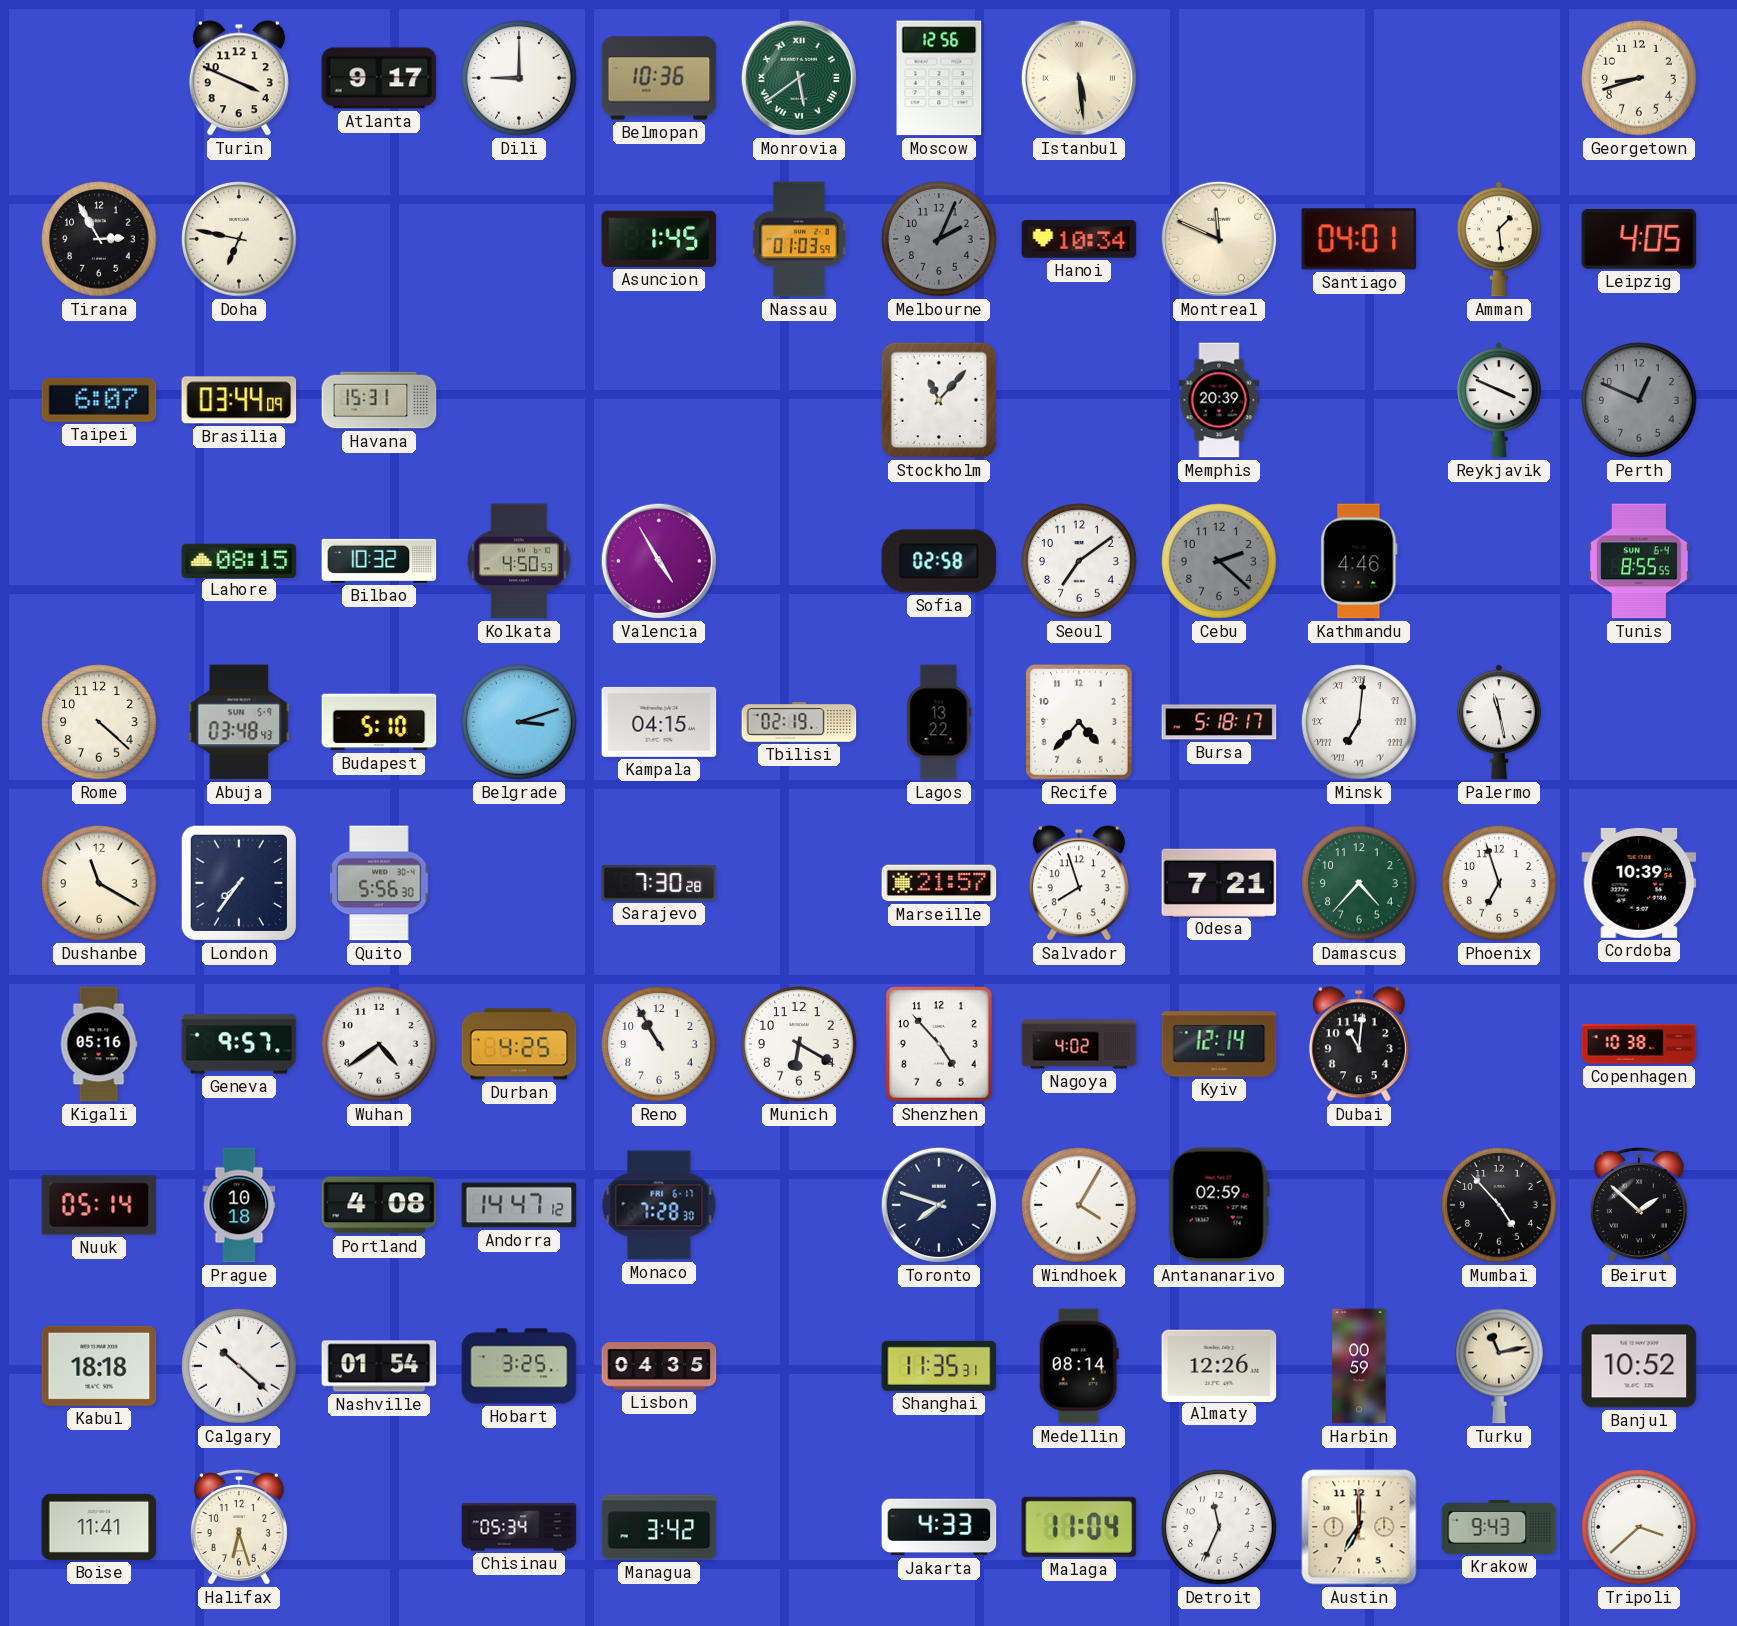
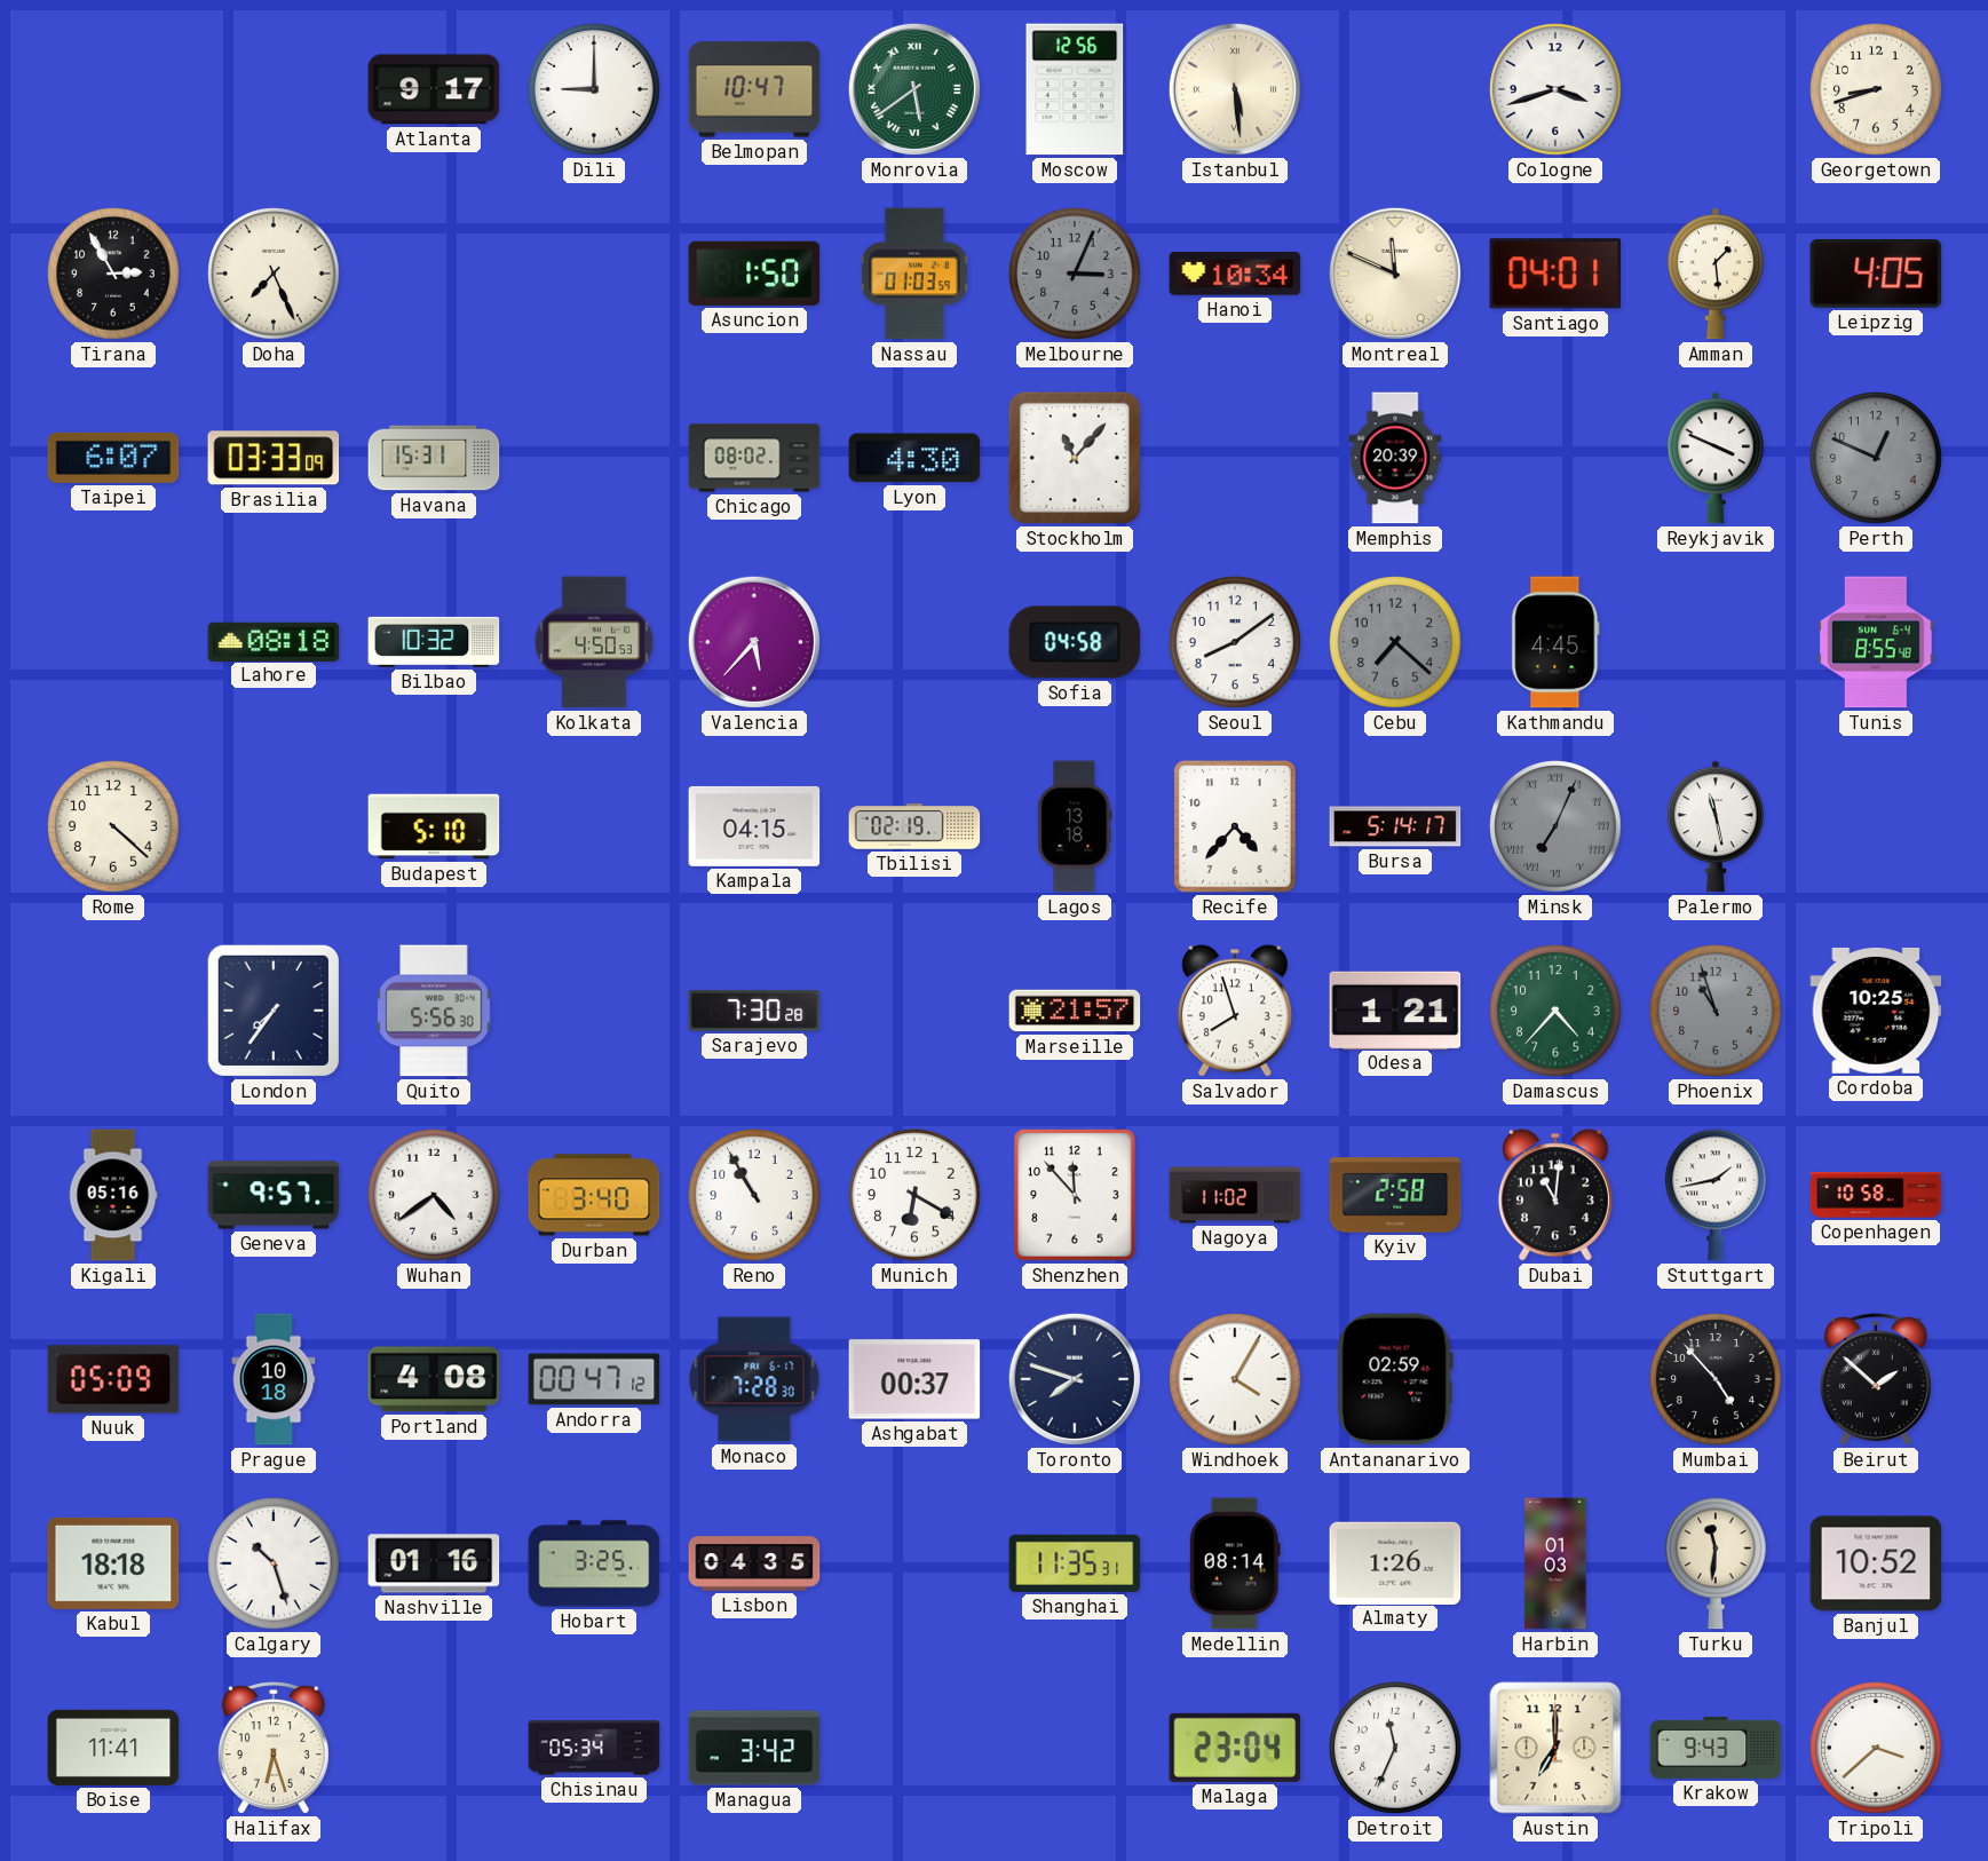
Turin: 3:49 -> none (239, 78)
Belmopan: 10:36 -> 10:47 (754, 89)
Cologne: none -> 3:42 (1555, 89)
Doha: 6:47 -> 7:26 (274, 274)
Asuncion: 1:45 -> 1:50 (754, 274)
Melbourne: 2:04 -> 3:04 (1075, 274)
Brasilia: 03:44 -> 03:33 (274, 458)
Chicago: none -> 08:02 (754, 458)
Lyon: none -> 4:30 (914, 458)
Lahore: 08:15 -> 08:18 (274, 641)
Valencia: 4:55 -> 5:37 (754, 642)
Sofia: 02:58 -> 04:58 (1075, 642)
Seoul: 7:09 -> 8:09 (1235, 642)
Cebu: 2:22 -> 7:22 (1395, 642)
Kathmandu: 4:46 -> 4:45 (1555, 642)
Tunis: 8:55:55 -> 8:55:48 (1876, 642)
Abuja: 03:48 -> none (239, 722)
Belgrade: 3:12 -> none (519, 722)
Lagos: 13:22 -> 13:18 (1075, 826)
Bursa: 5:18 -> 5:14 (1395, 826)
Minsk: 7:01 -> 7:04 (1555, 826)
Minsk dial: white -> grey (1555, 826)
Dushanbe: 11:20 -> none (99, 883)
Odesa: 7:21 -> 1:21 (1395, 1009)
Phoenix: 6:57 -> 10:57 (1716, 1011)
Phoenix dial: white -> grey (1716, 1011)
Cordoba: 10:39 -> 10:25 (1876, 1011)
Durban: 4:25 -> 3:40 (594, 1195)
Shenzhen: 4:53 -> 11:53 (1076, 1195)
Nagoya: 4:02 -> 11:02 (1235, 1195)
Kyiv: 12:14 -> 2:58 (1395, 1195)
Stuttgart: none -> 1:43 (1716, 1195)
Copenhagen: 10:38 -> 10:58 (1876, 1195)
Nuuk: 05:14 -> 05:09 (113, 1379)
Andorra: 14:47 -> 00:47 (594, 1379)
Ashgabat: none -> 00:37 (914, 1379)
Calgary: 10:22 -> 10:27 (274, 1563)
Nashville: 01:54 -> 01:16 (434, 1563)
Almaty: 12:26 -> 1:26 (1395, 1562)
Harbin: 00:59 -> 01:03 (1555, 1563)
Turku: 11:13 -> 11:31 (1716, 1563)
Jakarta: 4:33 -> none (939, 1527)
Malaga: 11:04 -> 23:04 (1235, 1748)
